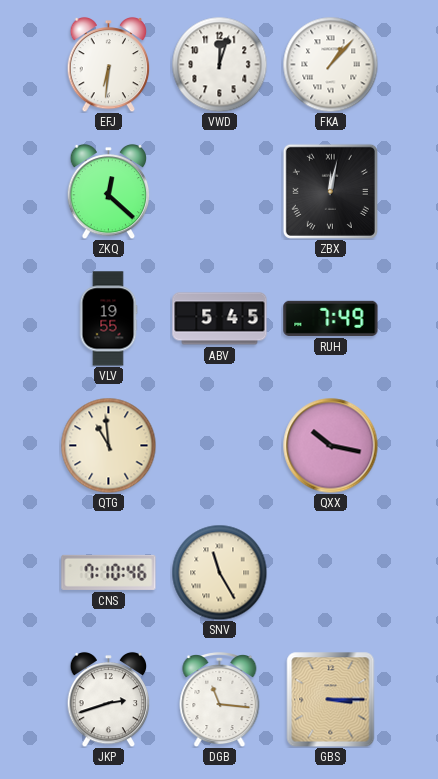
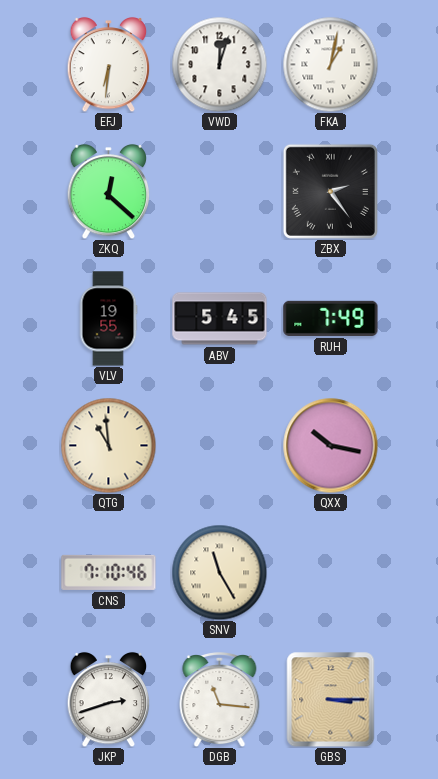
FKA: 1:07 -> 1:02 (330, 64)
ZBX: 12:02 -> 2:24 (330, 191)
